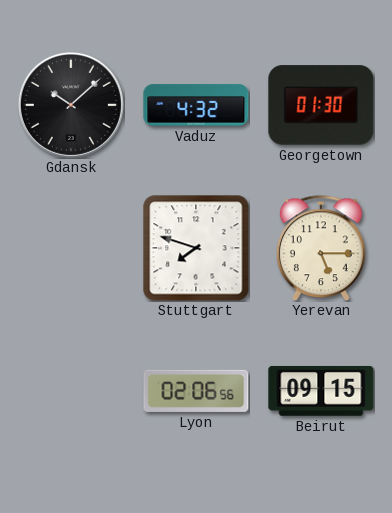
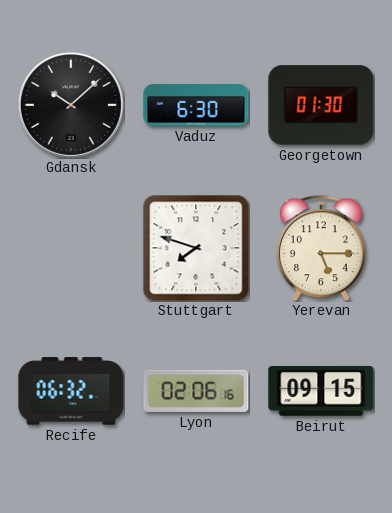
Vaduz: 4:32 -> 6:30 (196, 105)
Recife: none -> 06:32 (71, 391)
Lyon: 02:06:56 -> 02:06:16 (196, 391)
